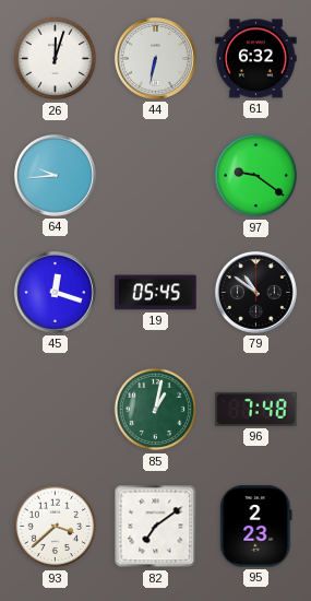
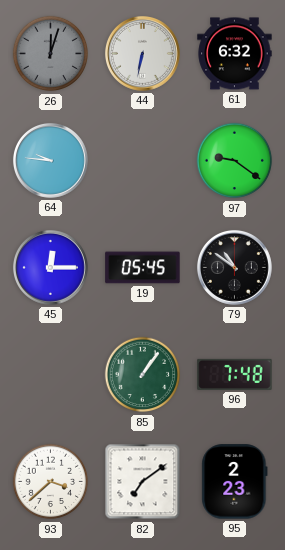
26 dial: white -> grey (51, 54)
64: 9:44 -> 9:46 (50, 160)
45: 12:18 -> 12:15 (50, 267)
85: 1:02 -> 1:06 (143, 375)
